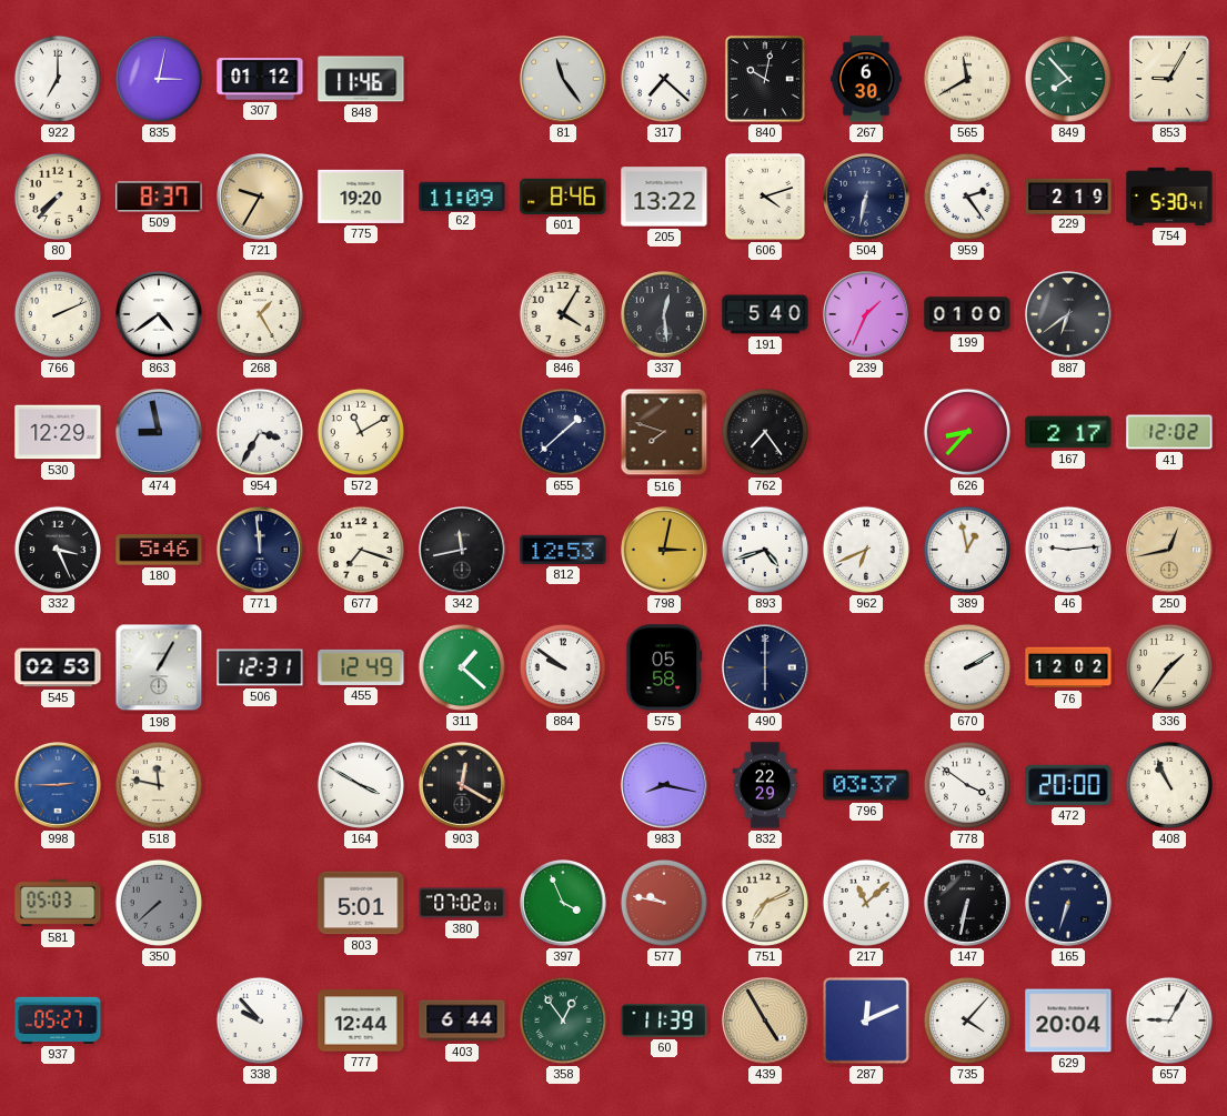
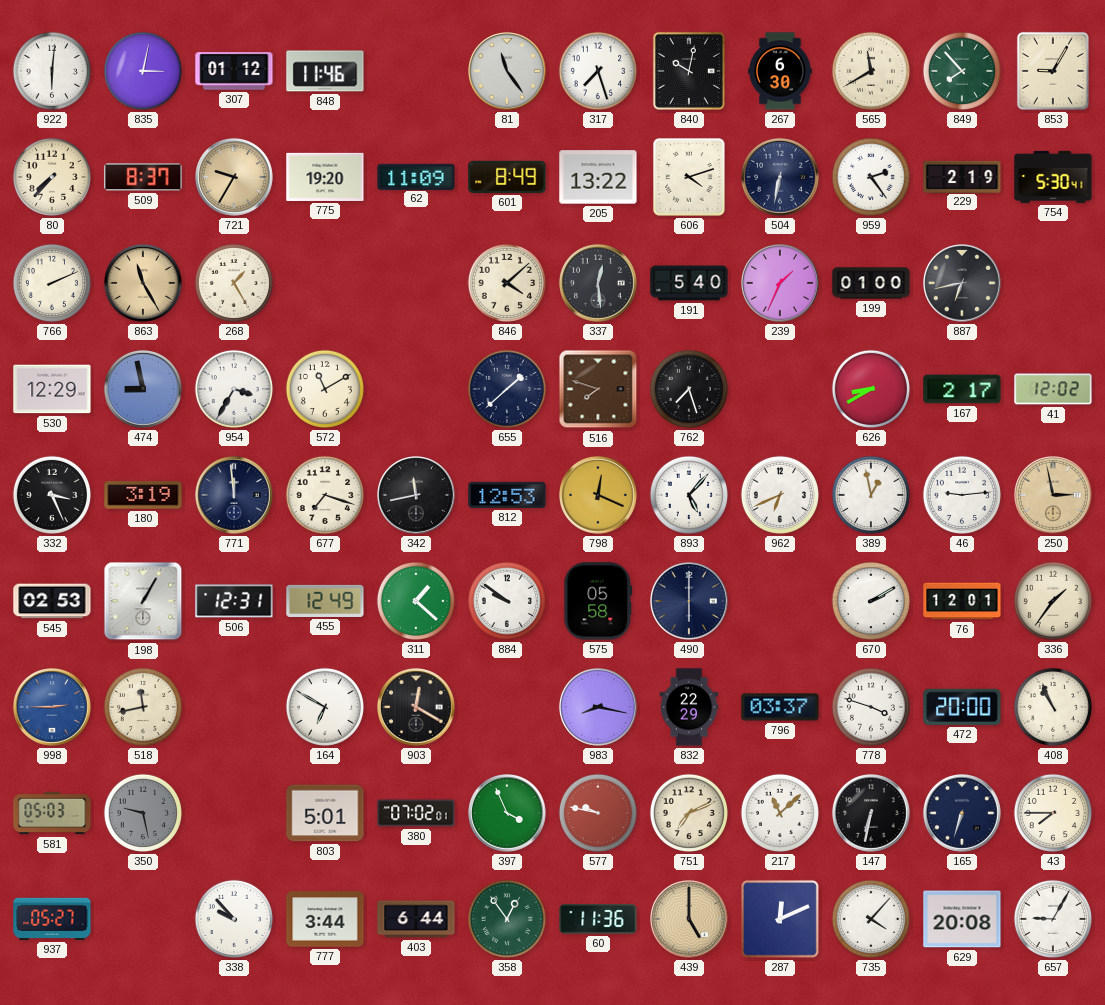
922: 7:00 -> 6:01 (52, 71)
317: 7:22 -> 7:27 (598, 71)
601: 8:46 -> 8:49 (507, 177)
863: 4:39 -> 11:25 (144, 284)
863 dial: white -> champagne (144, 284)
846: 4:05 -> 4:08 (507, 283)
887: 6:39 -> 6:43 (963, 284)
762: 7:24 -> 7:27 (689, 389)
626: 8:37 -> 8:40 (871, 389)
180: 5:46 -> 3:19 (143, 495)
798: 3:02 -> 12:19 (599, 496)
893: 4:42 -> 5:07 (689, 495)
250: 12:43 -> 2:58 (1054, 496)
76: 12:02 -> 12:01 (962, 601)
518: 11:47 -> 11:43 (143, 707)
164: 3:50 -> 6:50 (325, 707)
778: 3:51 -> 3:48 (871, 707)
350: 7:38 -> 9:28 (143, 813)
43: none -> 7:45 (1053, 813)
777: 12:44 -> 3:44 (325, 919)
60: 11:39 -> 11:36 (598, 920)
439: 4:55 -> 5:00 (690, 920)
629: 20:04 -> 20:08 (962, 919)
